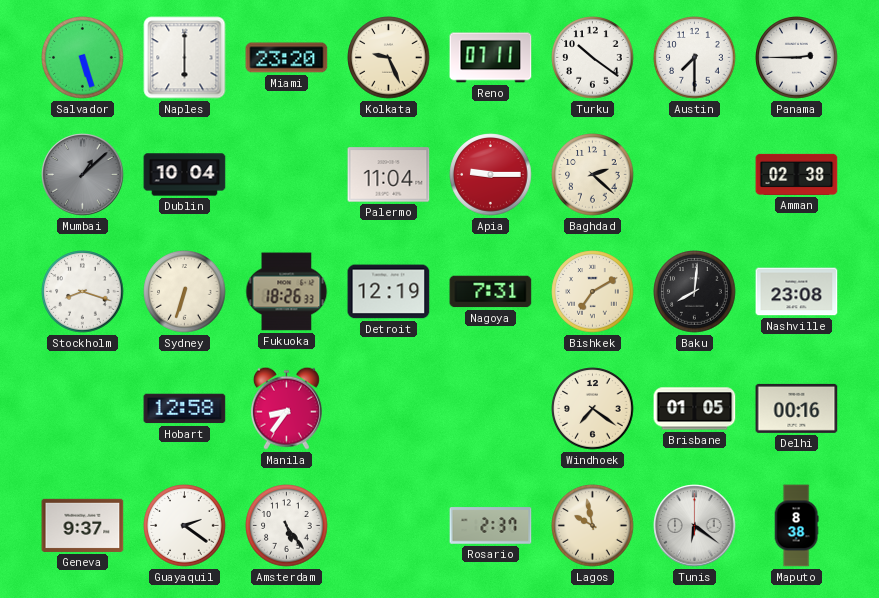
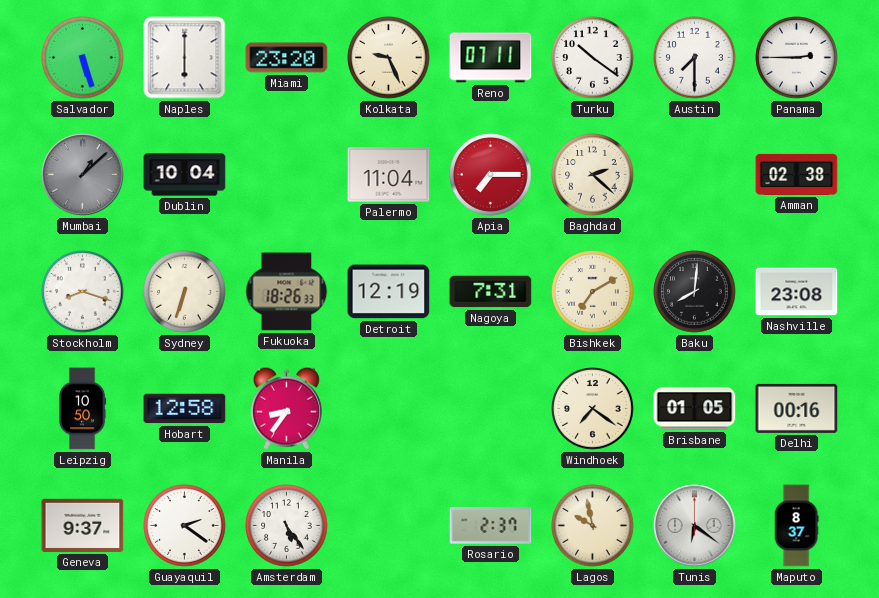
Apia: 9:15 -> 7:15 (491, 175)
Leipzig: none -> 10:50 (83, 409)
Maputo: 8:38 -> 8:37 (796, 526)
